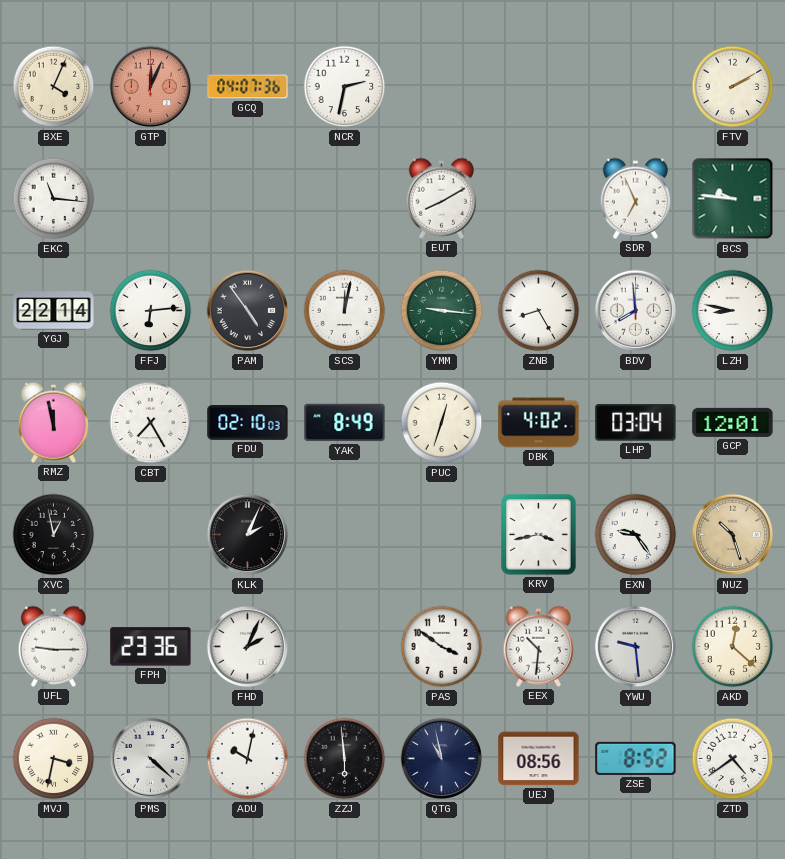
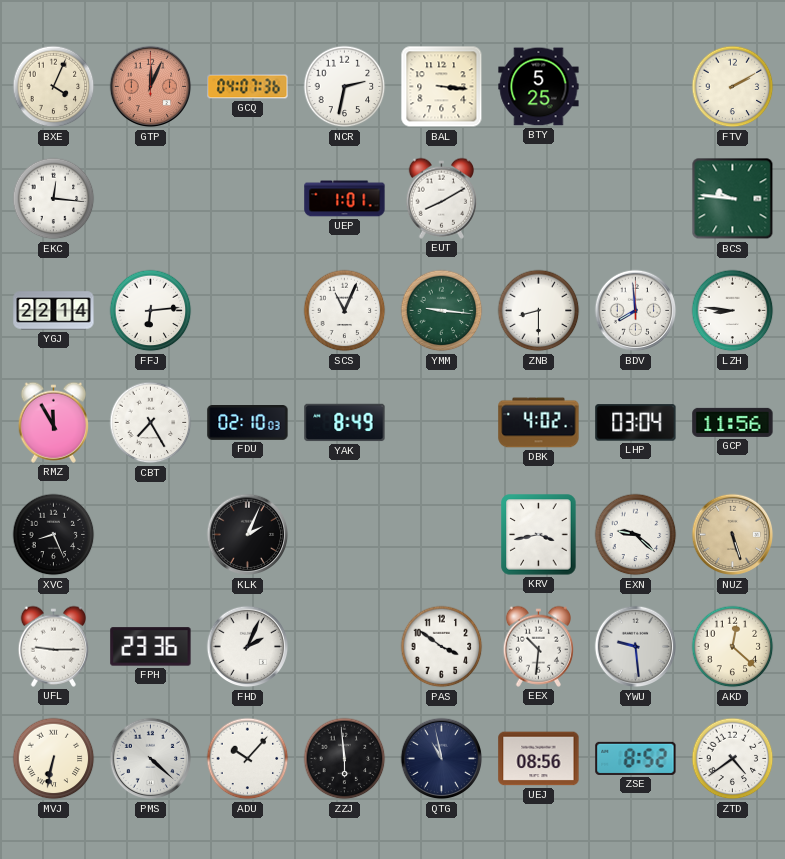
BAL: none -> 3:16 (442, 87)
BTY: none -> 5:25 (539, 87)
EKC: 11:16 -> 12:16 (54, 199)
UEP: none -> 1:01 (345, 199)
SDR: 6:56 -> none (635, 198)
PAM: 4:54 -> none (248, 311)
SCS: 12:02 -> 11:04 (345, 311)
ZNB: 8:25 -> 8:30 (539, 311)
LZH: 8:47 -> 8:46 (733, 311)
RMZ: 11:58 -> 11:55 (53, 422)
PUC: 12:33 -> none (442, 423)
GCP: 12:01 -> 11:56 (733, 422)
XVC: 12:58 -> 8:26 (54, 535)
EXN: 9:24 -> 9:22 (636, 535)
NUZ: 10:27 -> 5:27 (733, 535)
MVJ: 3:32 -> 6:32 (54, 759)
ADU: 10:02 -> 10:07 (248, 759)
